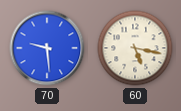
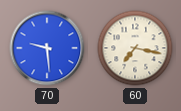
60: 5:17 -> 7:17 (135, 48)
